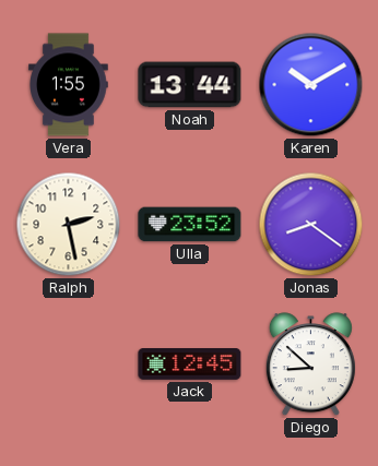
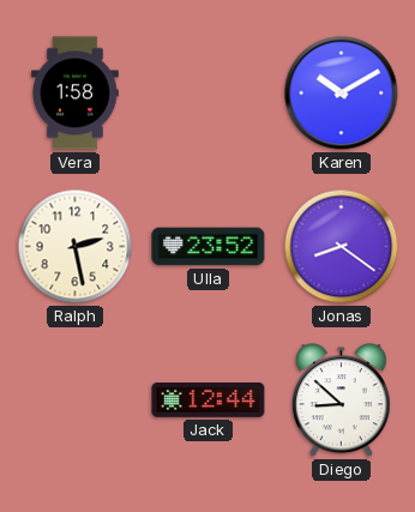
Vera: 1:55 -> 1:58 (76, 94)
Noah: 13:44 -> none (190, 85)
Jack: 12:45 -> 12:44 (209, 400)
